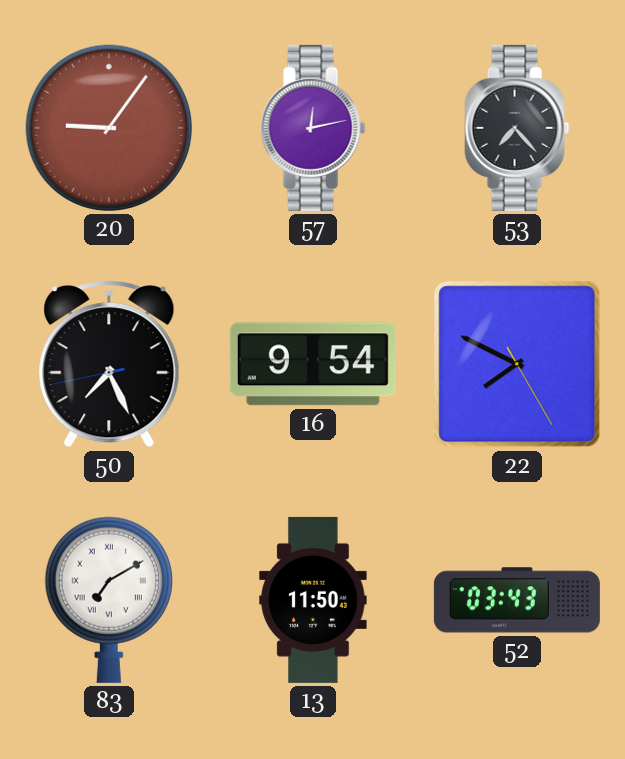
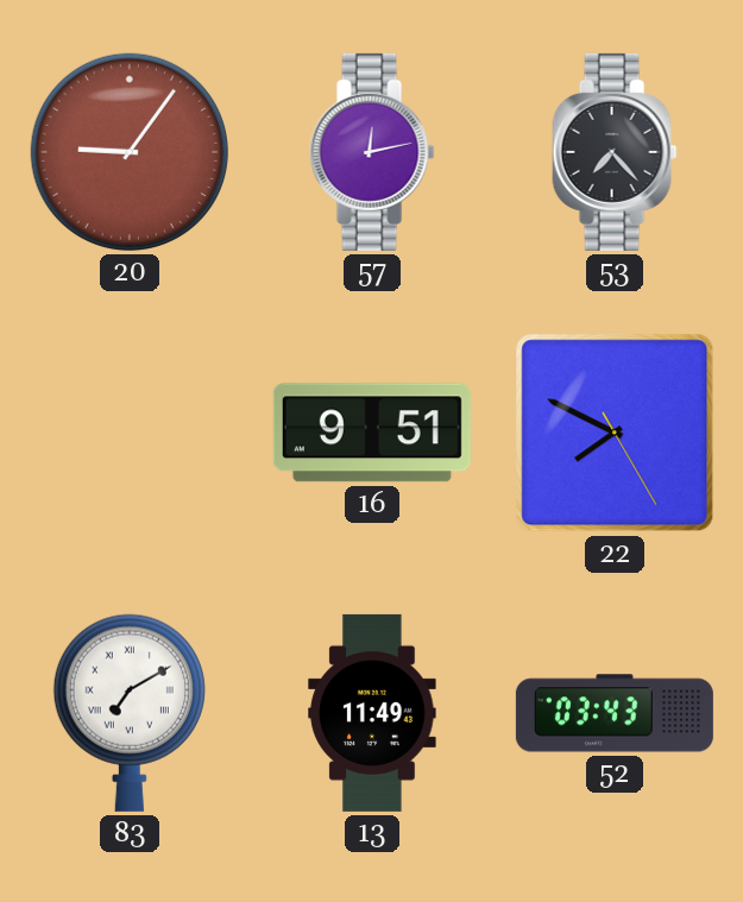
50: 7:25 -> none (109, 364)
16: 9:54 -> 9:51 (372, 433)
13: 11:50 -> 11:49 (372, 713)
